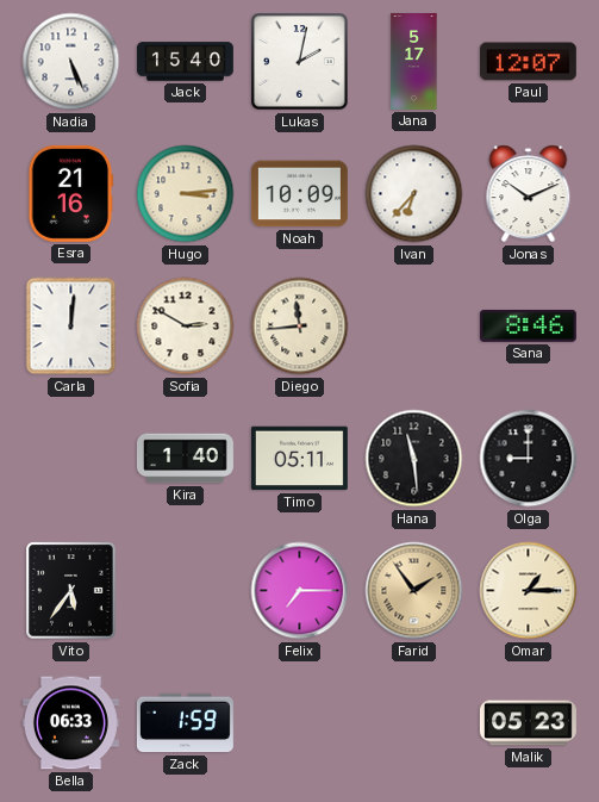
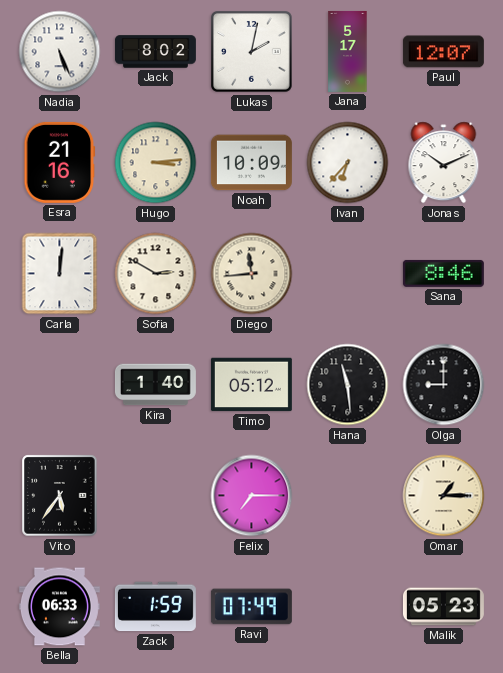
Jack: 15:40 -> 8:02 (155, 52)
Timo: 05:11 -> 05:12 (251, 385)
Farid: 1:54 -> none (414, 591)
Ravi: none -> 07:49 (251, 607)
